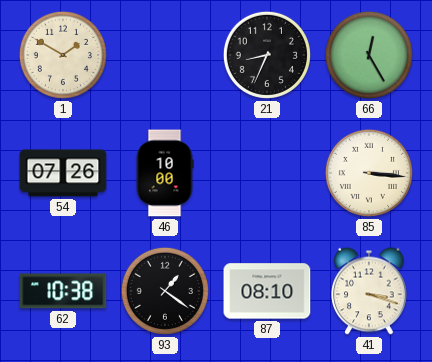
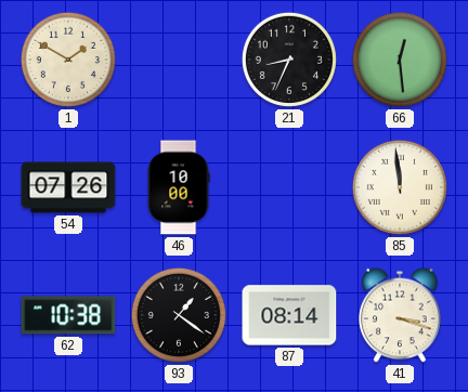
66: 12:25 -> 12:29 (400, 60)
85: 3:16 -> 11:59 (400, 187)
87: 08:10 -> 08:14 (289, 315)
